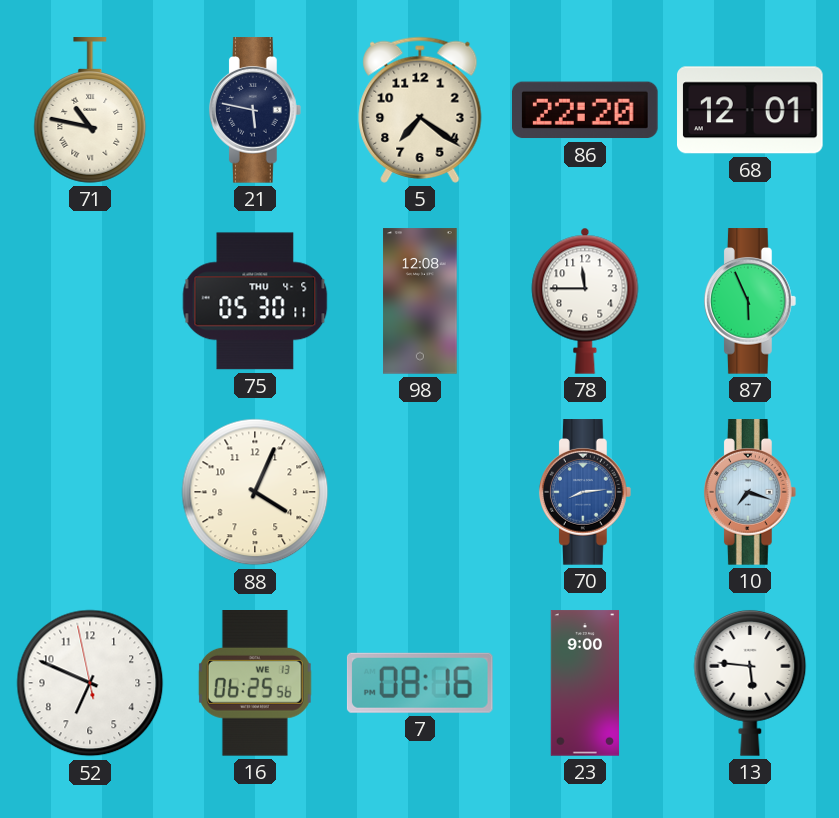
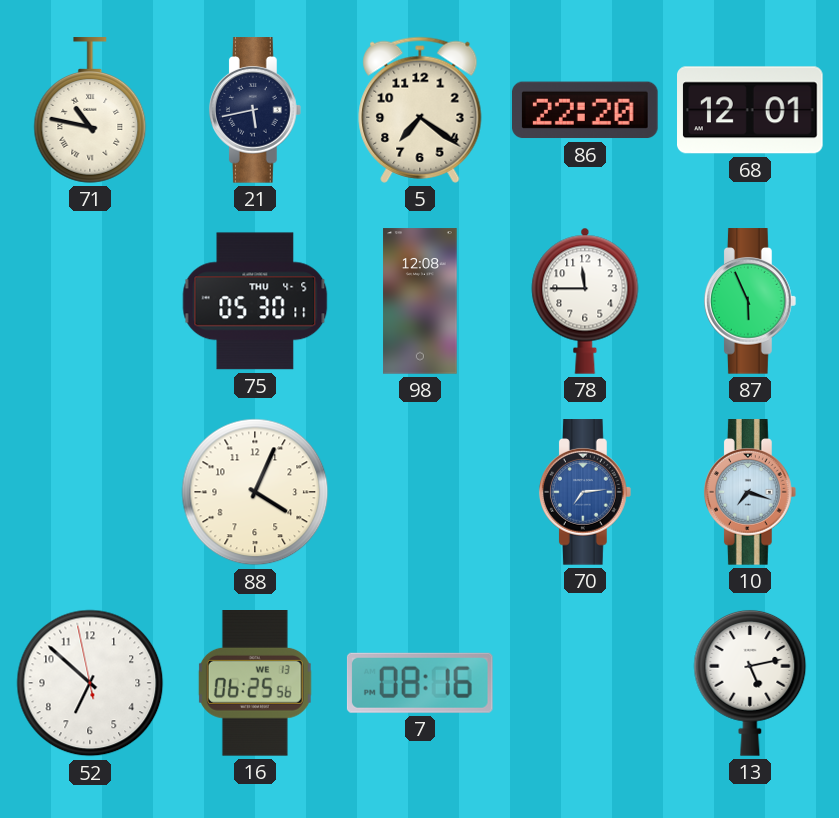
21: 5:47 -> 5:43 (255, 110)
70: 8:14 -> 7:14 (585, 492)
52: 6:48 -> 6:51 (90, 683)
23: 9:00 -> none (585, 683)
13: 5:46 -> 5:13 (750, 683)
